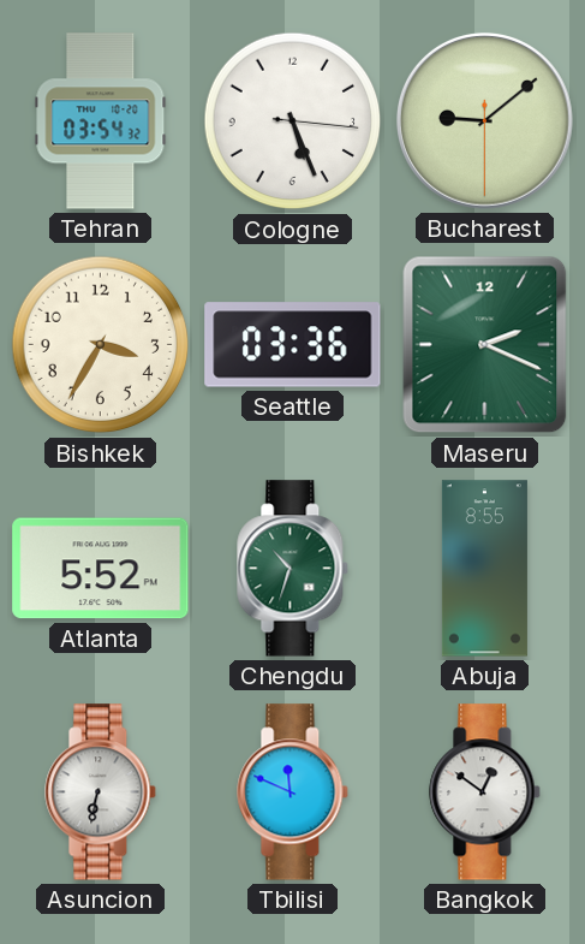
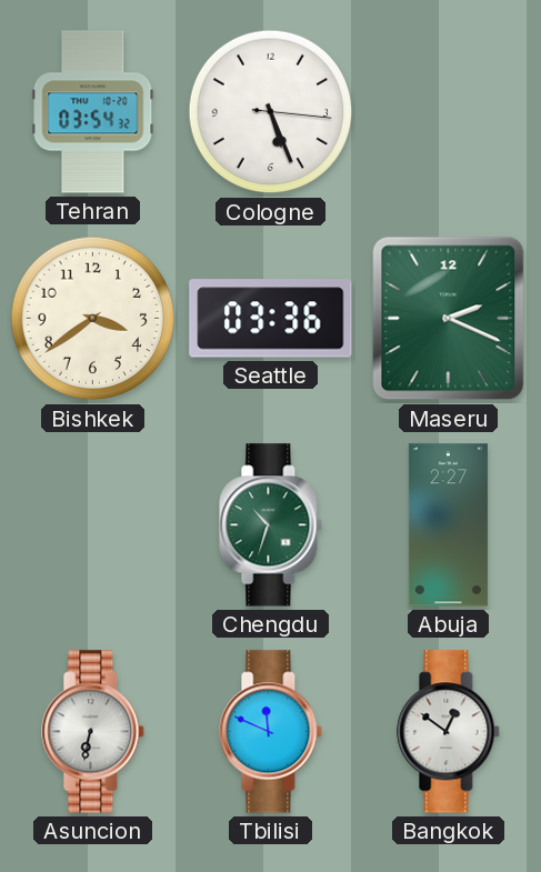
Bucharest: 9:08 -> none (484, 120)
Bishkek: 3:35 -> 3:39 (93, 319)
Atlanta: 5:52 -> none (101, 569)
Abuja: 8:55 -> 2:27 (448, 525)
